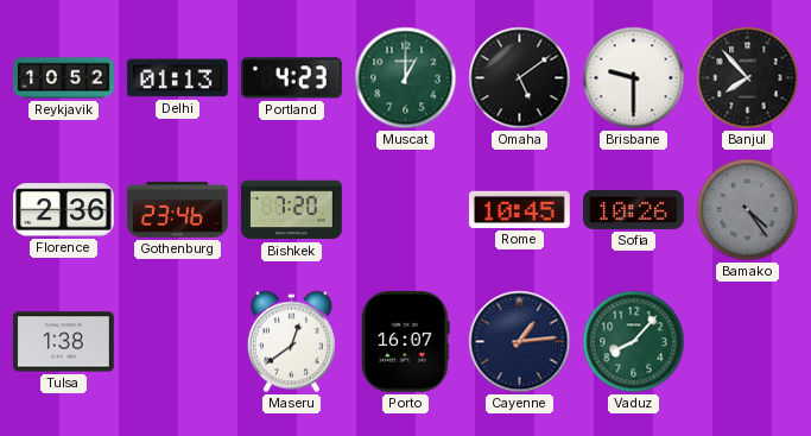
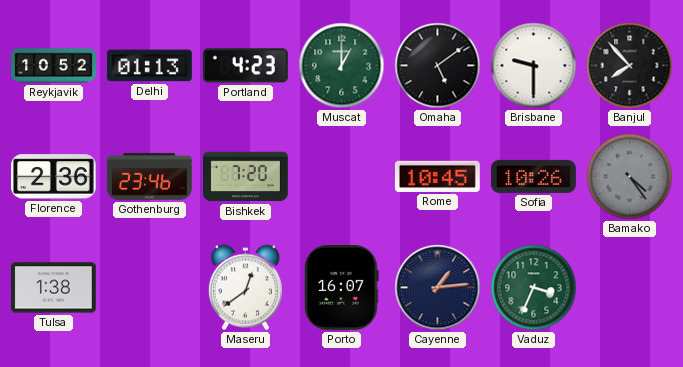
Vaduz: 8:07 -> 3:34 (534, 288)
